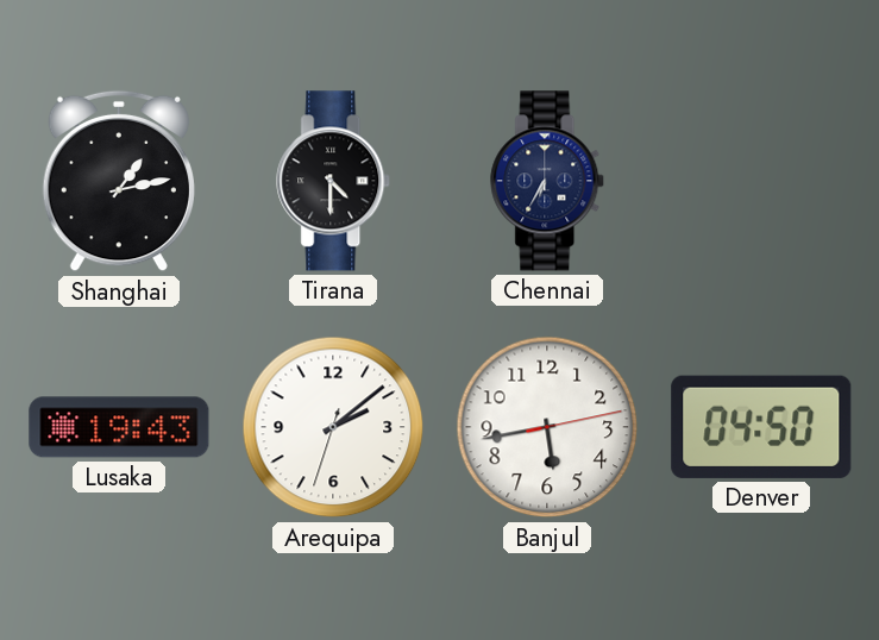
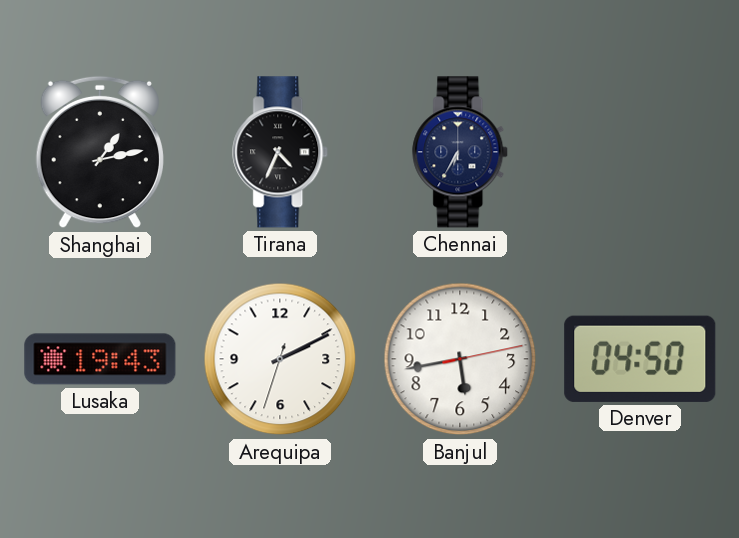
Tirana: 4:30 -> 4:34 (281, 152)
Arequipa: 2:08 -> 2:10 (280, 359)
